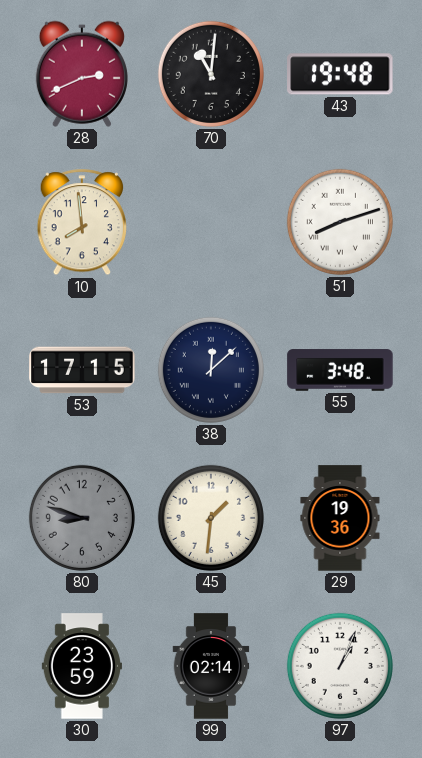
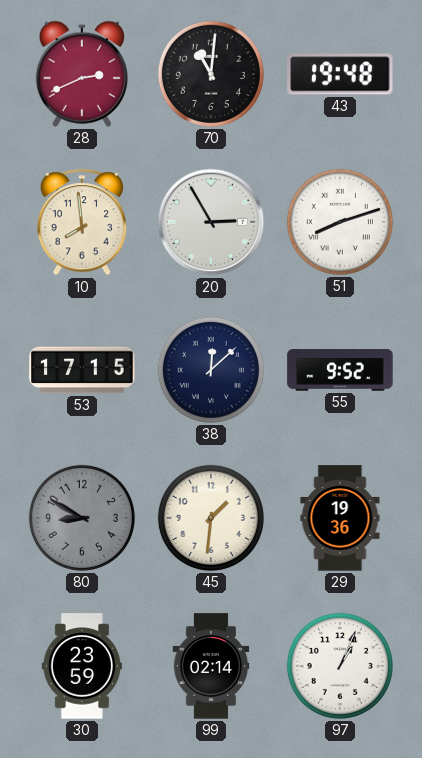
20: none -> 2:55 (211, 222)
55: 3:48 -> 9:52 (340, 370)
80: 8:48 -> 8:50 (82, 518)
